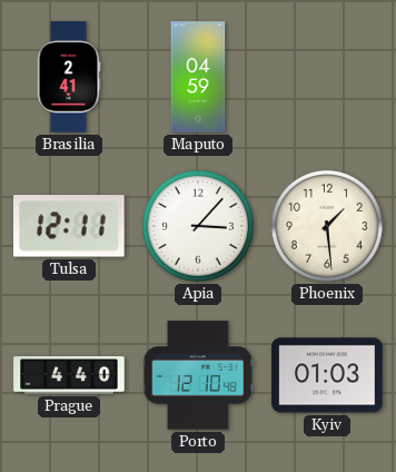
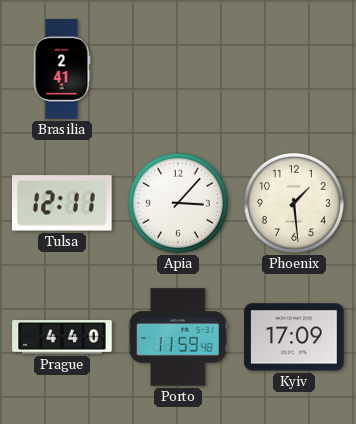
Maputo: 04:59 -> none (198, 77)
Porto: 12:10 -> 11:59 (178, 337)
Kyiv: 01:03 -> 17:09 (294, 337)
